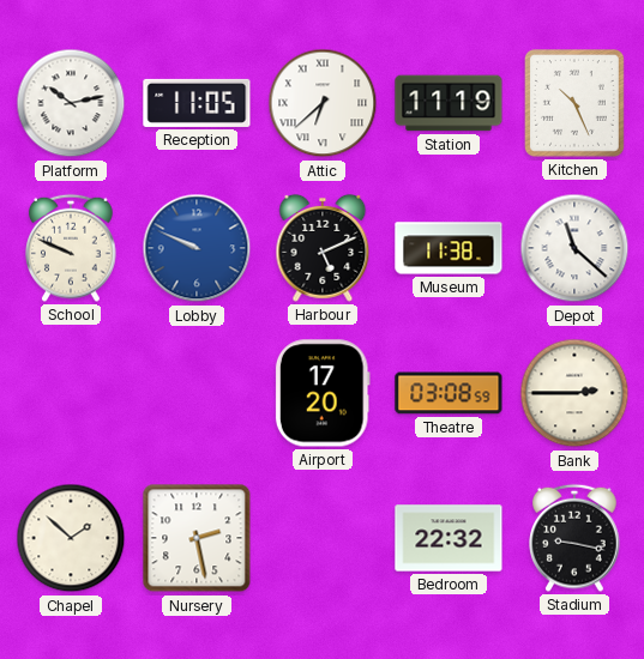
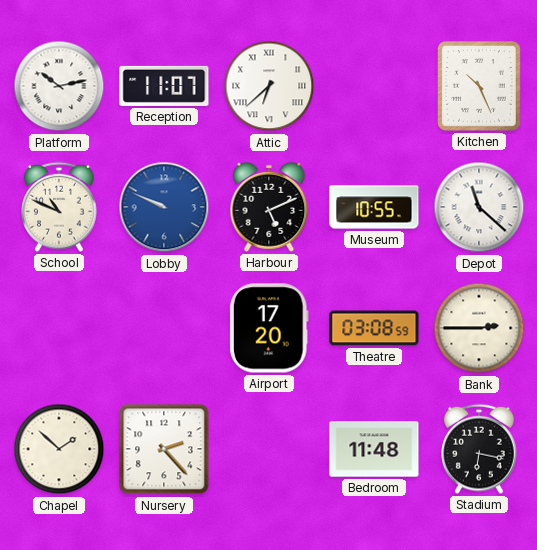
Reception: 11:05 -> 11:07 (164, 86)
Station: 11:19 -> none (449, 103)
School: 9:49 -> 10:49 (59, 207)
Museum: 11:38 -> 10:55 (374, 207)
Nursery: 2:28 -> 2:23 (164, 449)
Bedroom: 22:32 -> 11:48 (374, 449)
Stadium: 9:17 -> 6:17 (479, 449)
